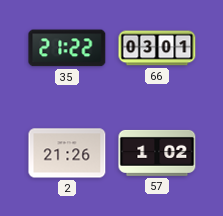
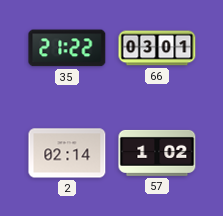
2: 21:26 -> 02:14 (67, 153)
